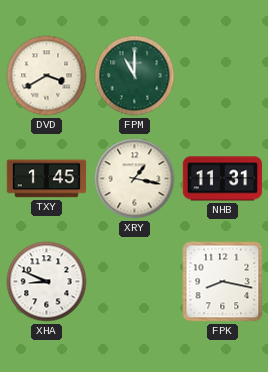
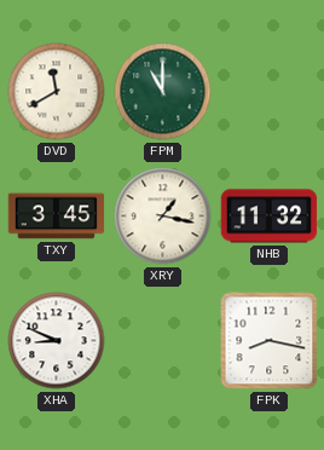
DVD: 3:40 -> 11:40 (57, 92)
TXY: 1:45 -> 3:45 (57, 217)
NHB: 11:31 -> 11:32 (270, 217)
